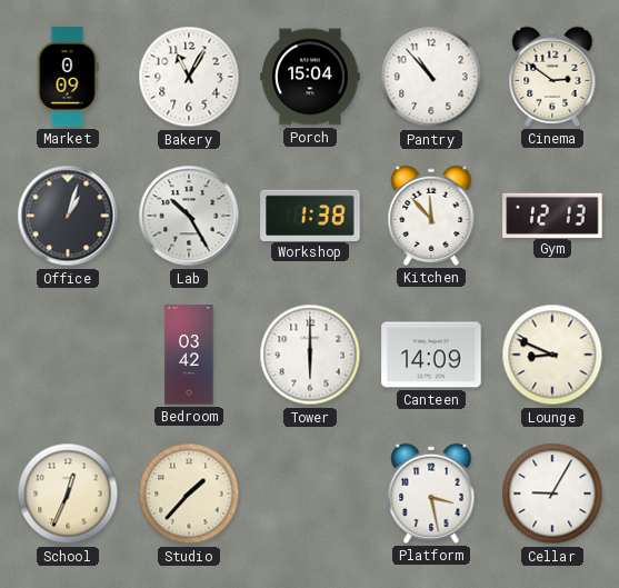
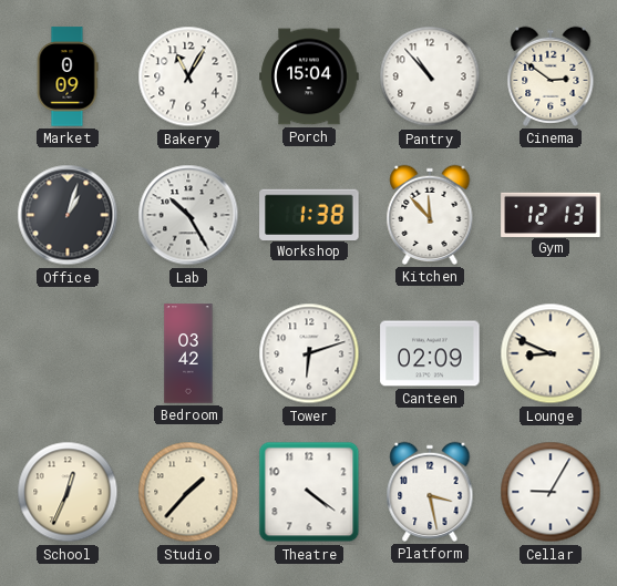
Tower: 6:00 -> 6:12 (309, 353)
Canteen: 14:09 -> 02:09 (430, 353)
Theatre: none -> 4:21 (309, 492)
